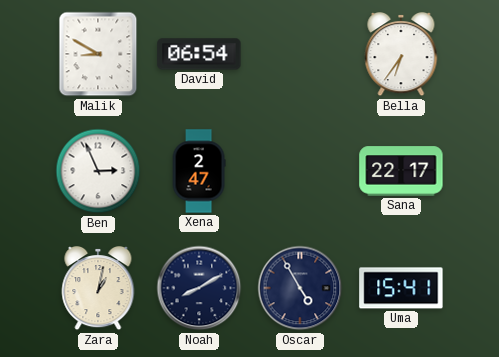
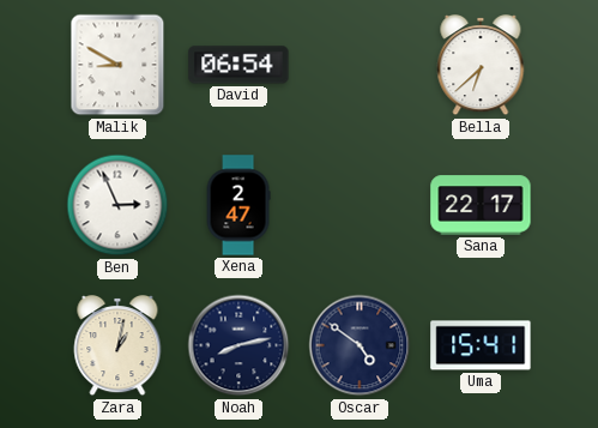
Bella: 6:36 -> 6:38 (481, 66)
Noah: 8:10 -> 8:13 (238, 345)
Oscar: 4:55 -> 4:51 (360, 345)
